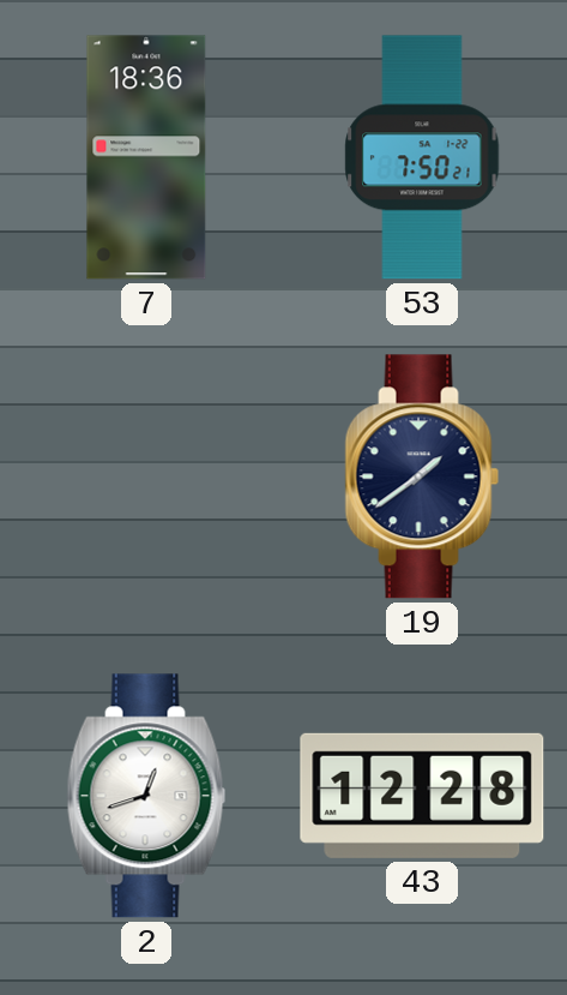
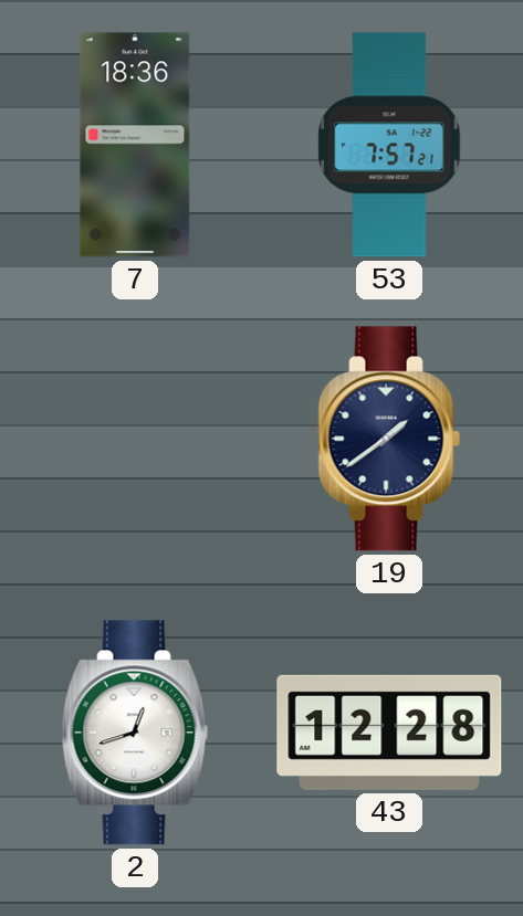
53: 7:50 -> 7:57 (389, 145)
